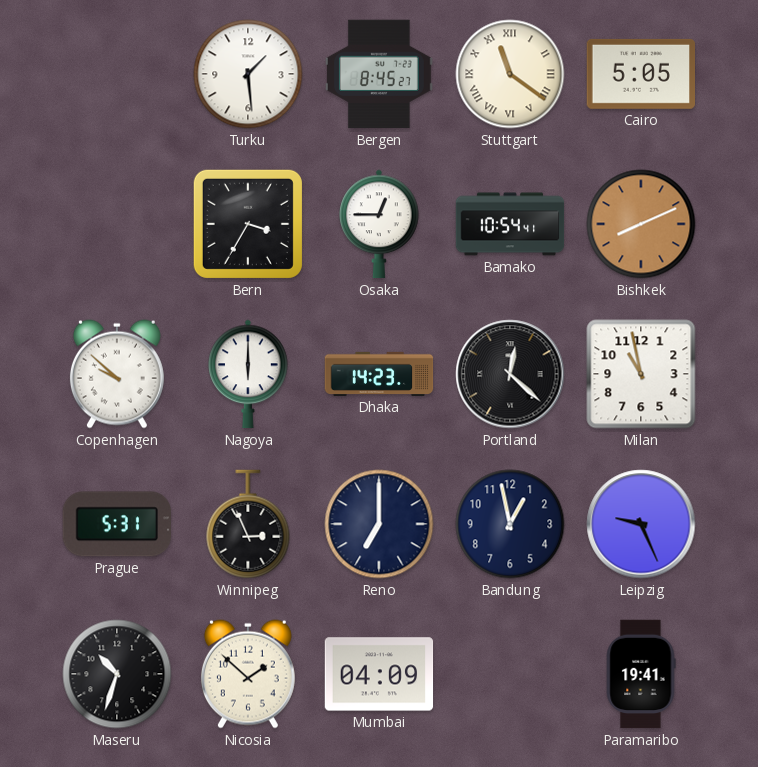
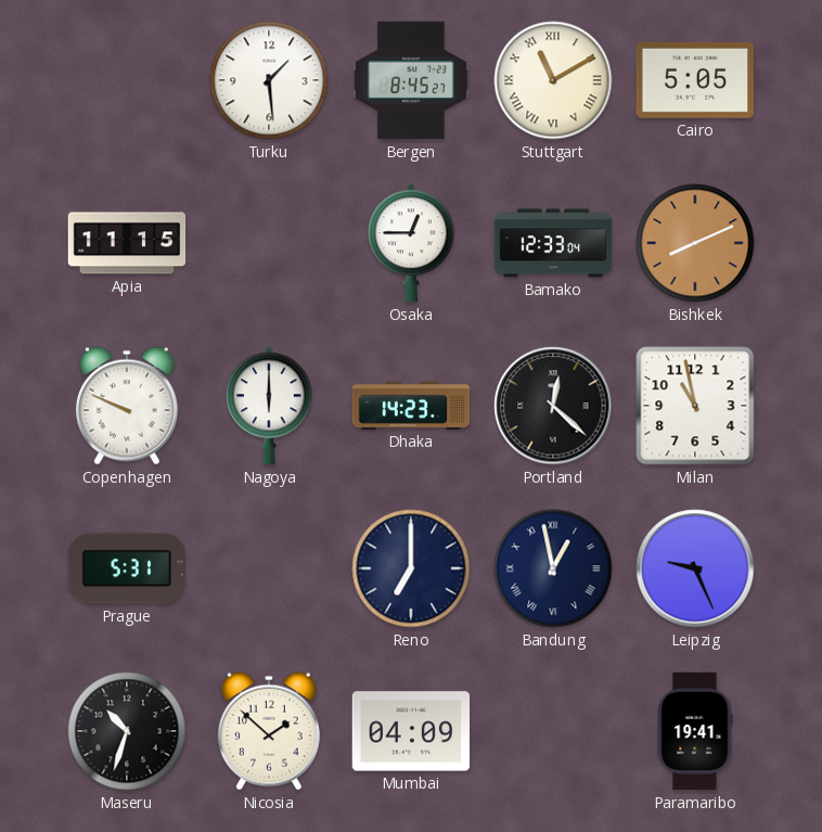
Stuttgart: 11:21 -> 11:10 (553, 80)
Apia: none -> 11:15 (127, 243)
Bern: 3:35 -> none (248, 224)
Bamako: 10:54 -> 12:33 (553, 243)
Copenhagen: 9:52 -> 9:49 (127, 406)
Winnipeg: 2:56 -> none (248, 524)
Bandung numerals: Arabic -> Roman (553, 568)
